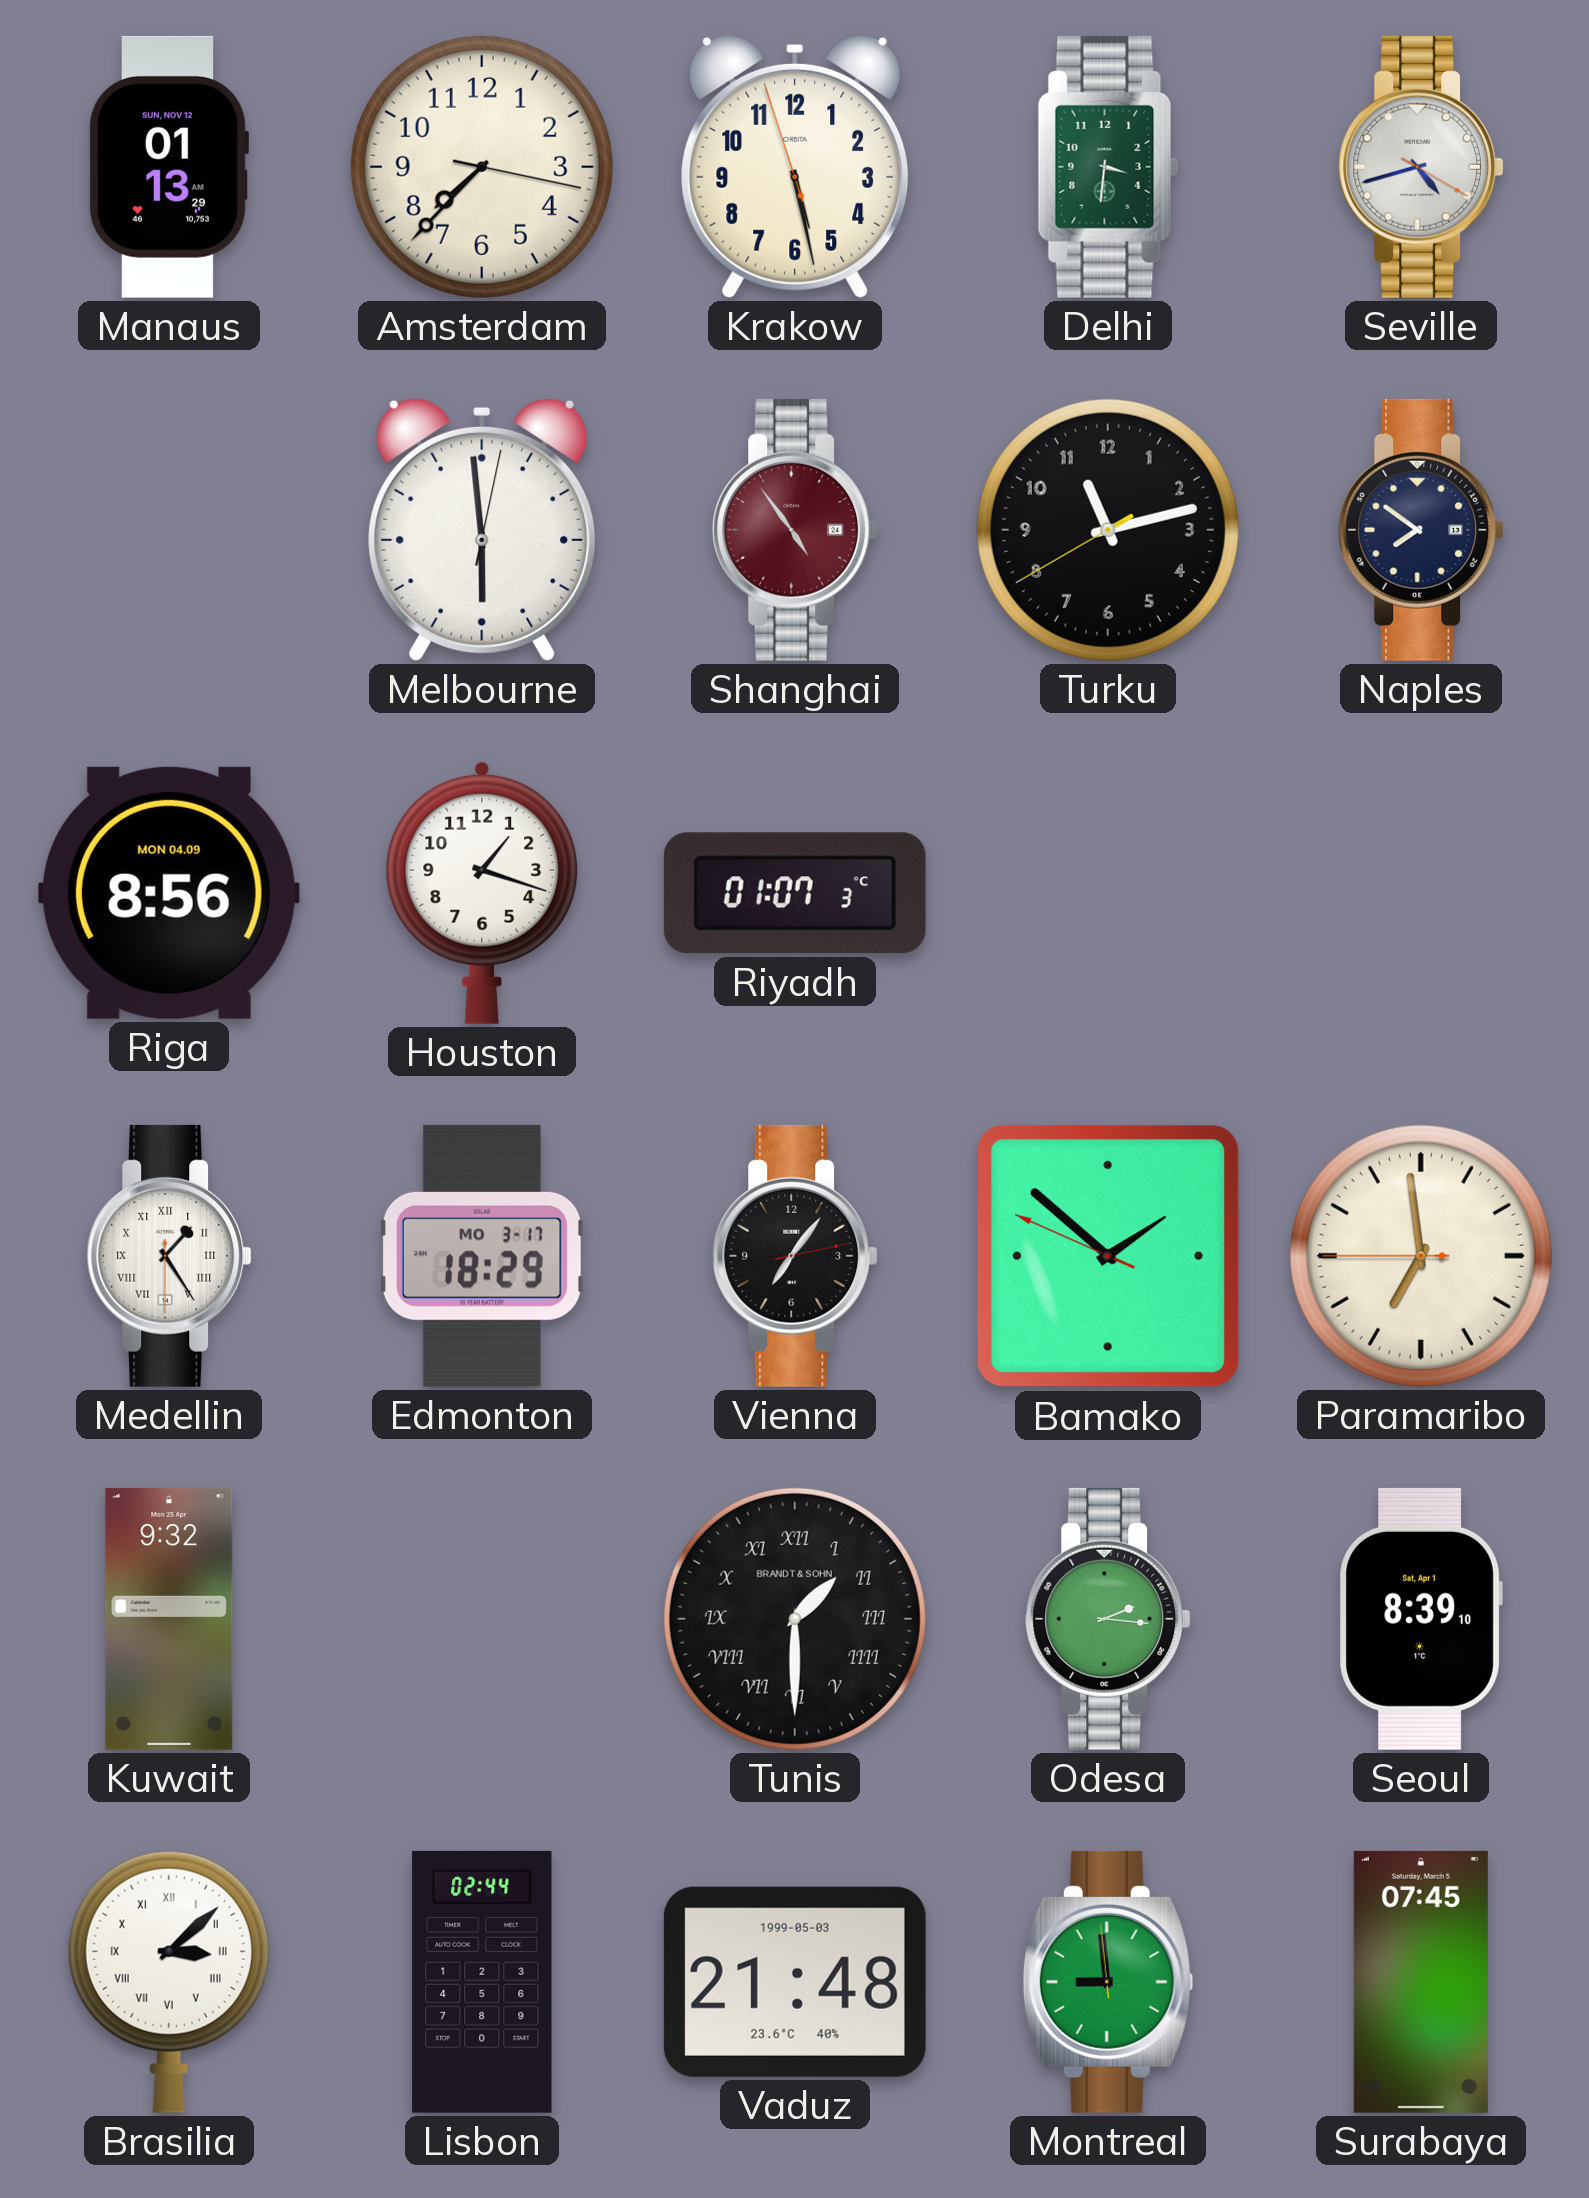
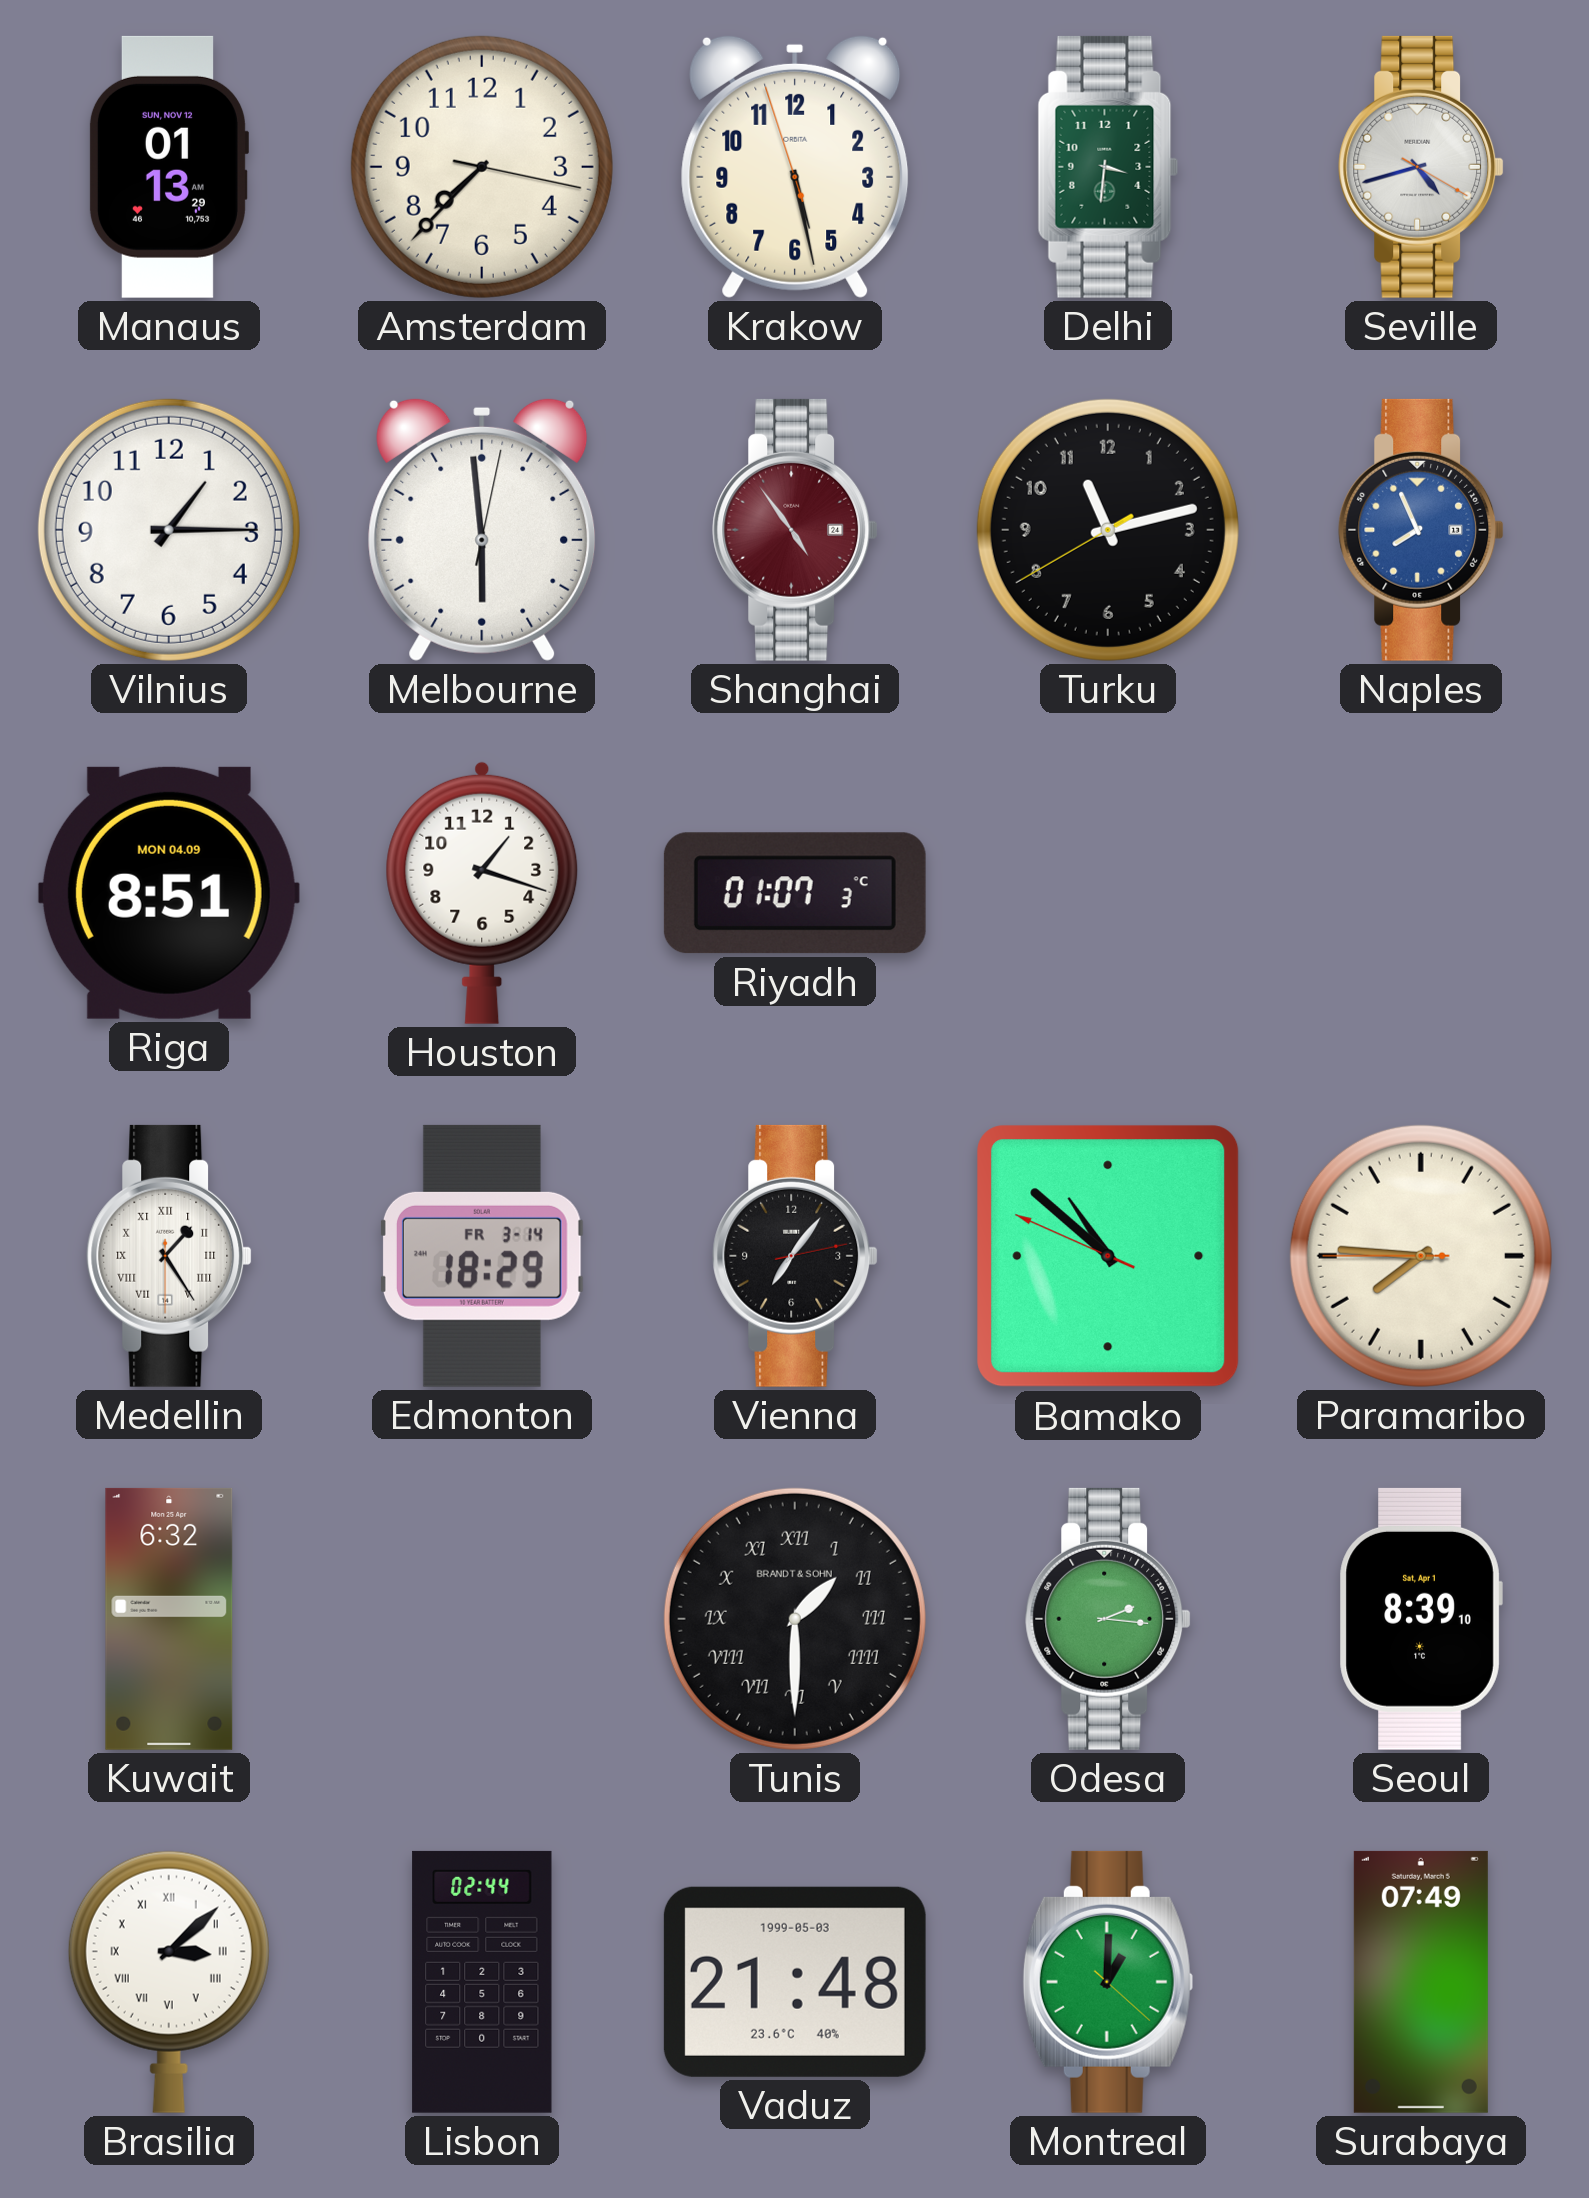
Vilnius: none -> 1:15 (169, 530)
Naples: 7:51 -> 7:56 (1421, 530)
Naples dial: navy -> blue (1421, 530)
Riga: 8:56 -> 8:51 (169, 893)
Edmonton date: MO 3-17 -> FR 3-14 (482, 1256)
Bamako: 1:51 -> 10:51 (1108, 1256)
Paramaribo: 6:58 -> 7:45 (1421, 1256)
Kuwait: 9:32 -> 6:32 (169, 1619)
Montreal: 8:58 -> 1:00 (1108, 1982)
Surabaya: 07:45 -> 07:49 (1421, 1982)
